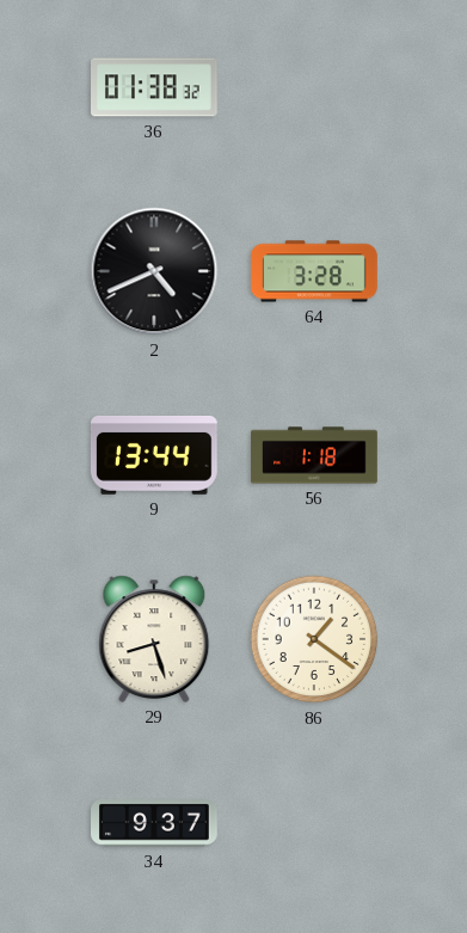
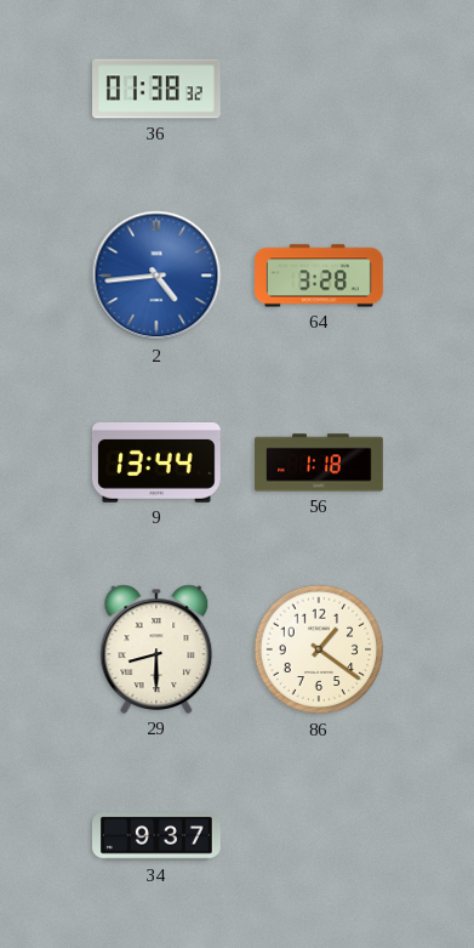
2: 4:41 -> 4:44 (156, 276)
2 dial: black -> blue (156, 276)
29: 8:27 -> 8:30 (156, 649)
